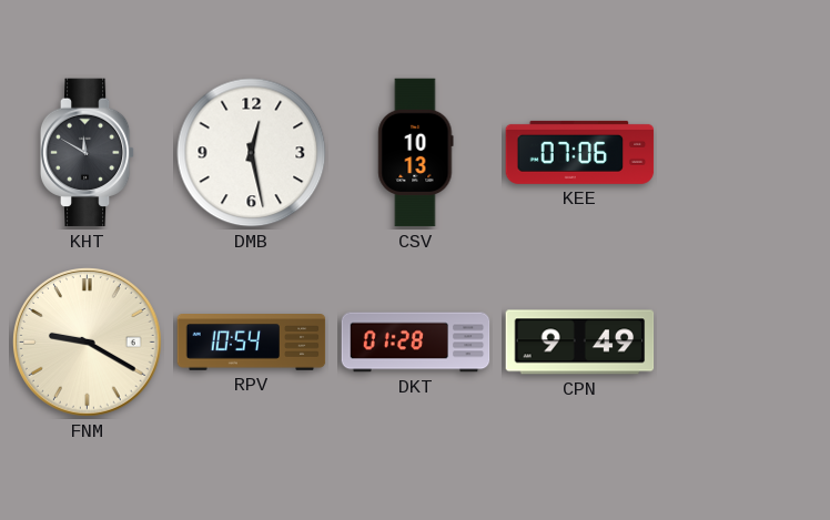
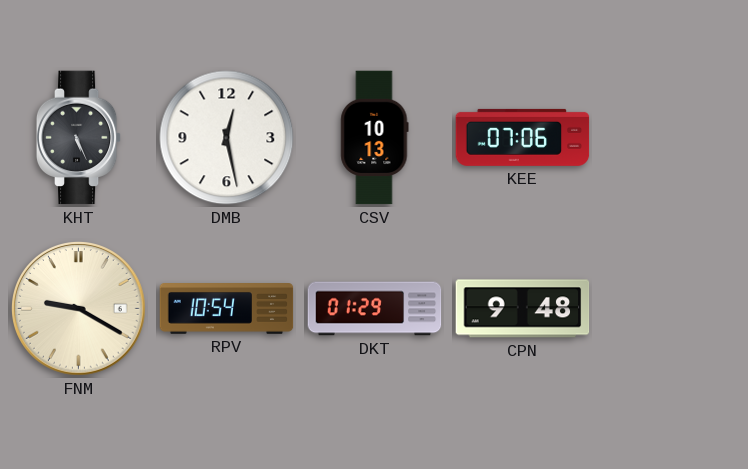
KHT: 11:50 -> 5:26 (79, 138)
DKT: 01:28 -> 01:29 (375, 309)
CPN: 9:49 -> 9:48 (523, 309)
